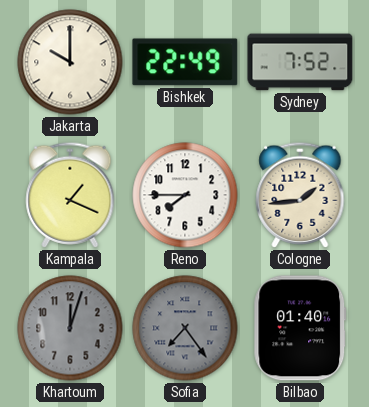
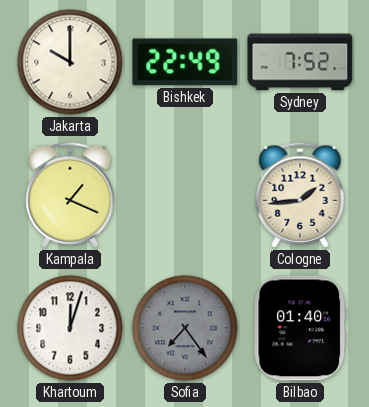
Reno: 7:45 -> none (185, 195)
Khartoum dial: grey -> white (70, 328)
